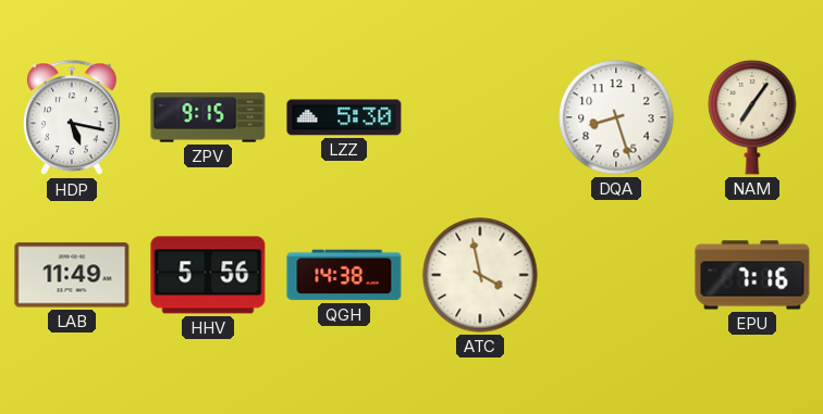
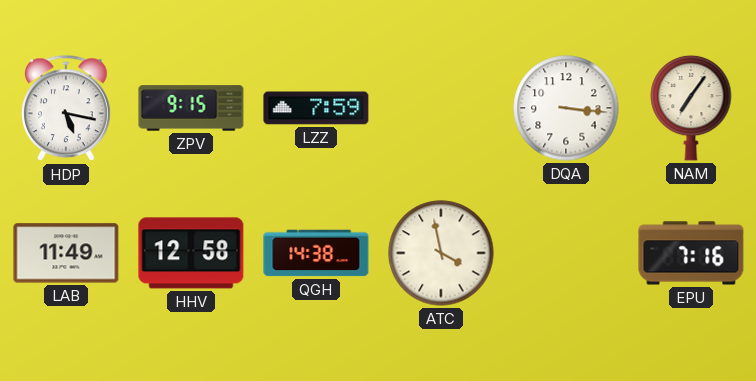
LZZ: 5:30 -> 7:59 (316, 108)
DQA: 8:27 -> 3:16 (566, 108)
HHV: 5:56 -> 12:58 (191, 253)
